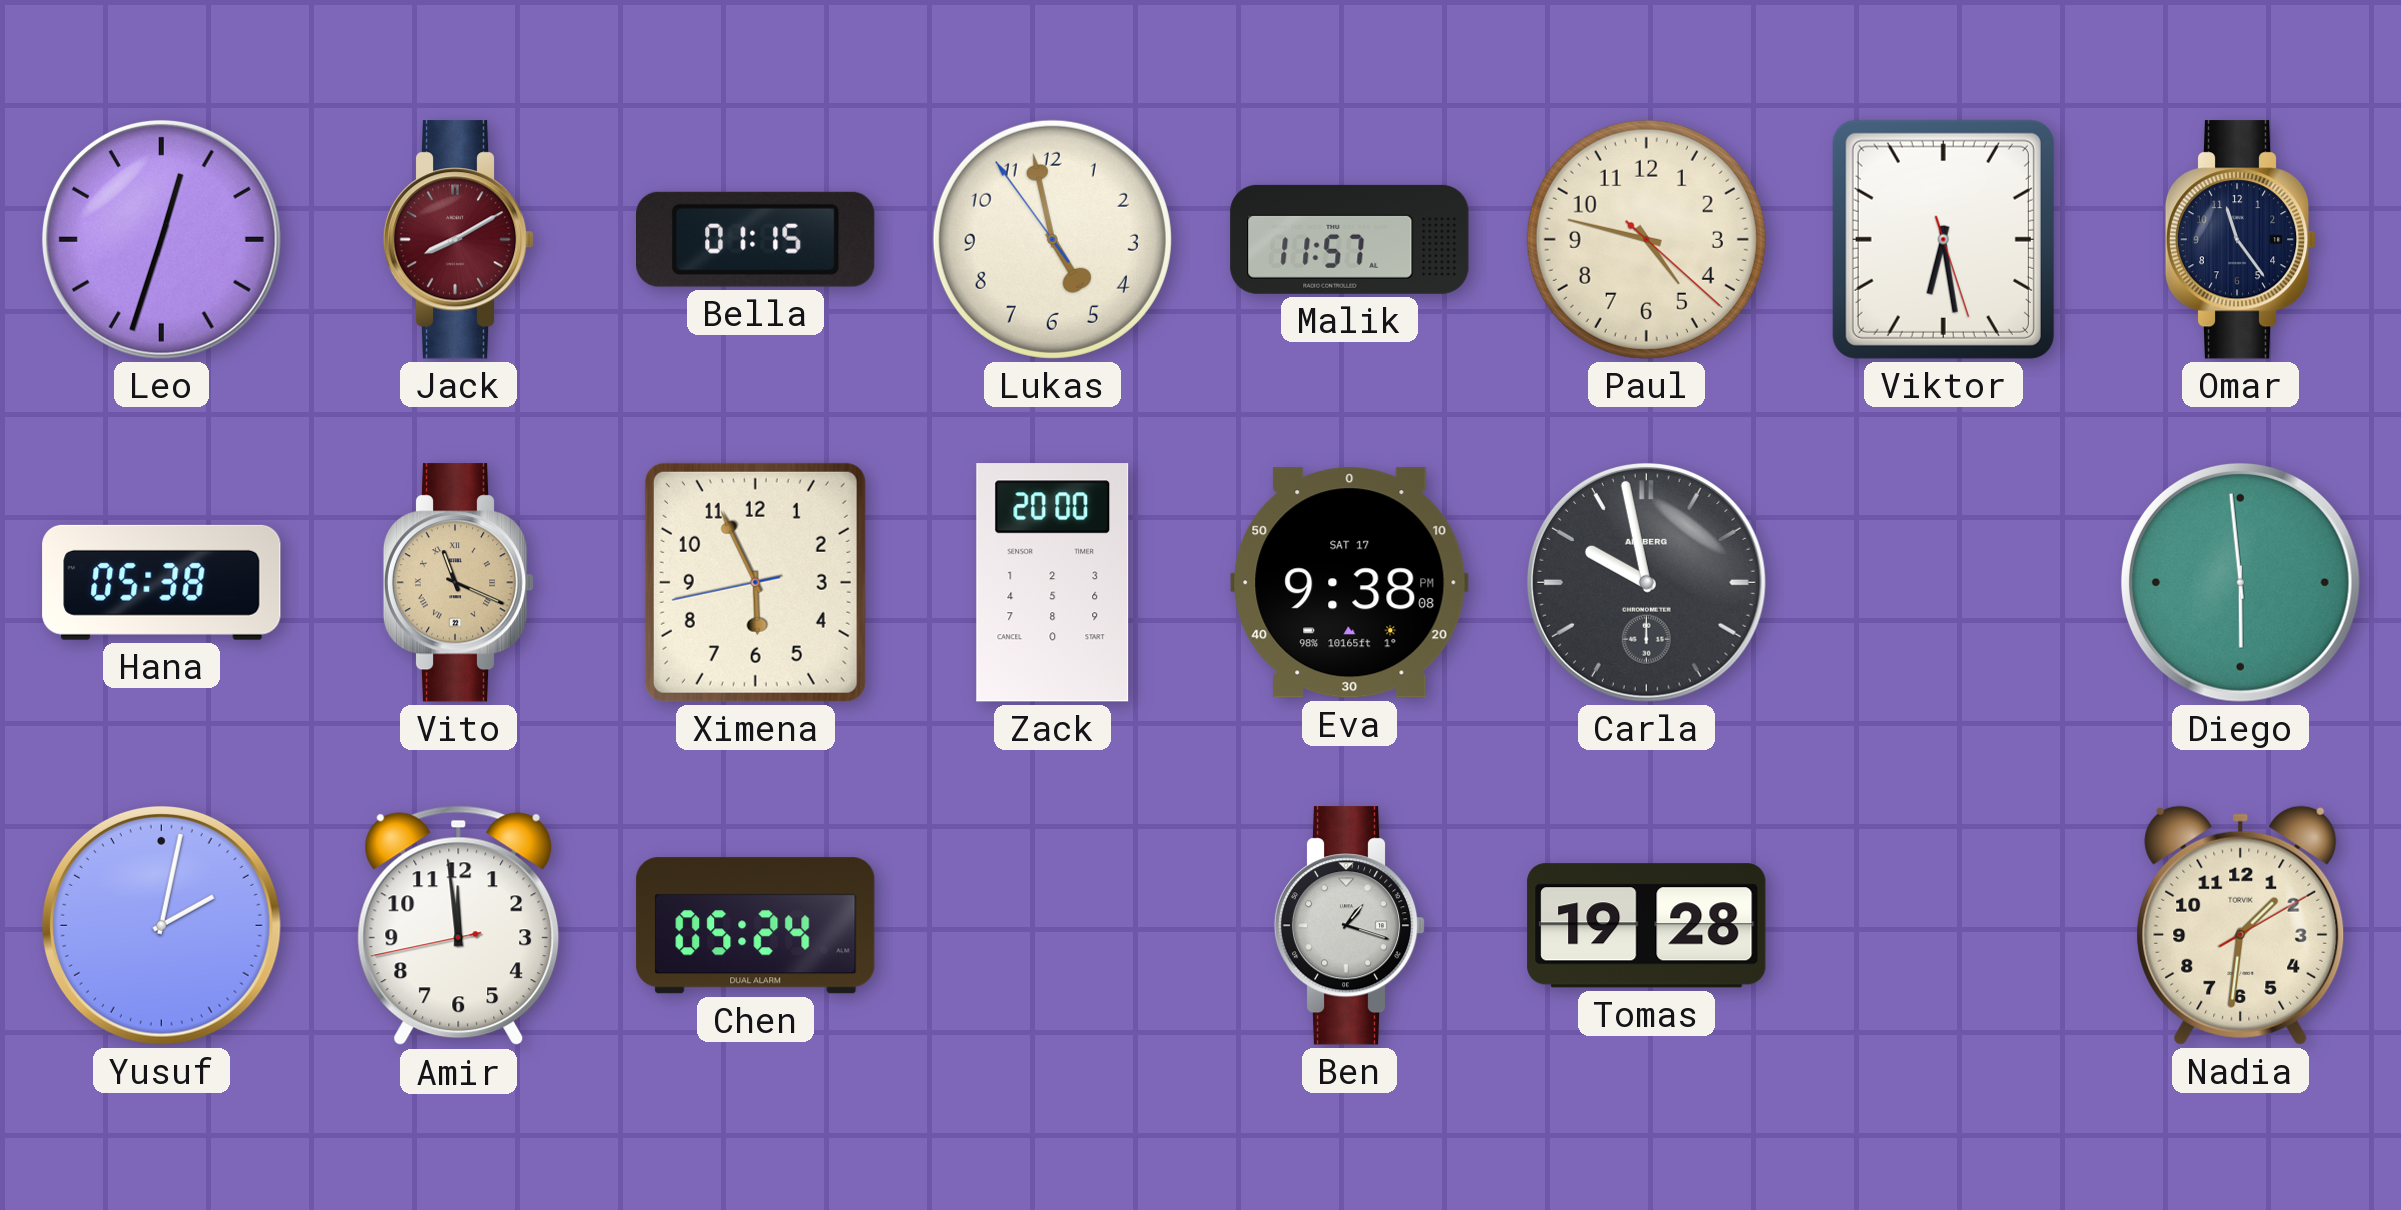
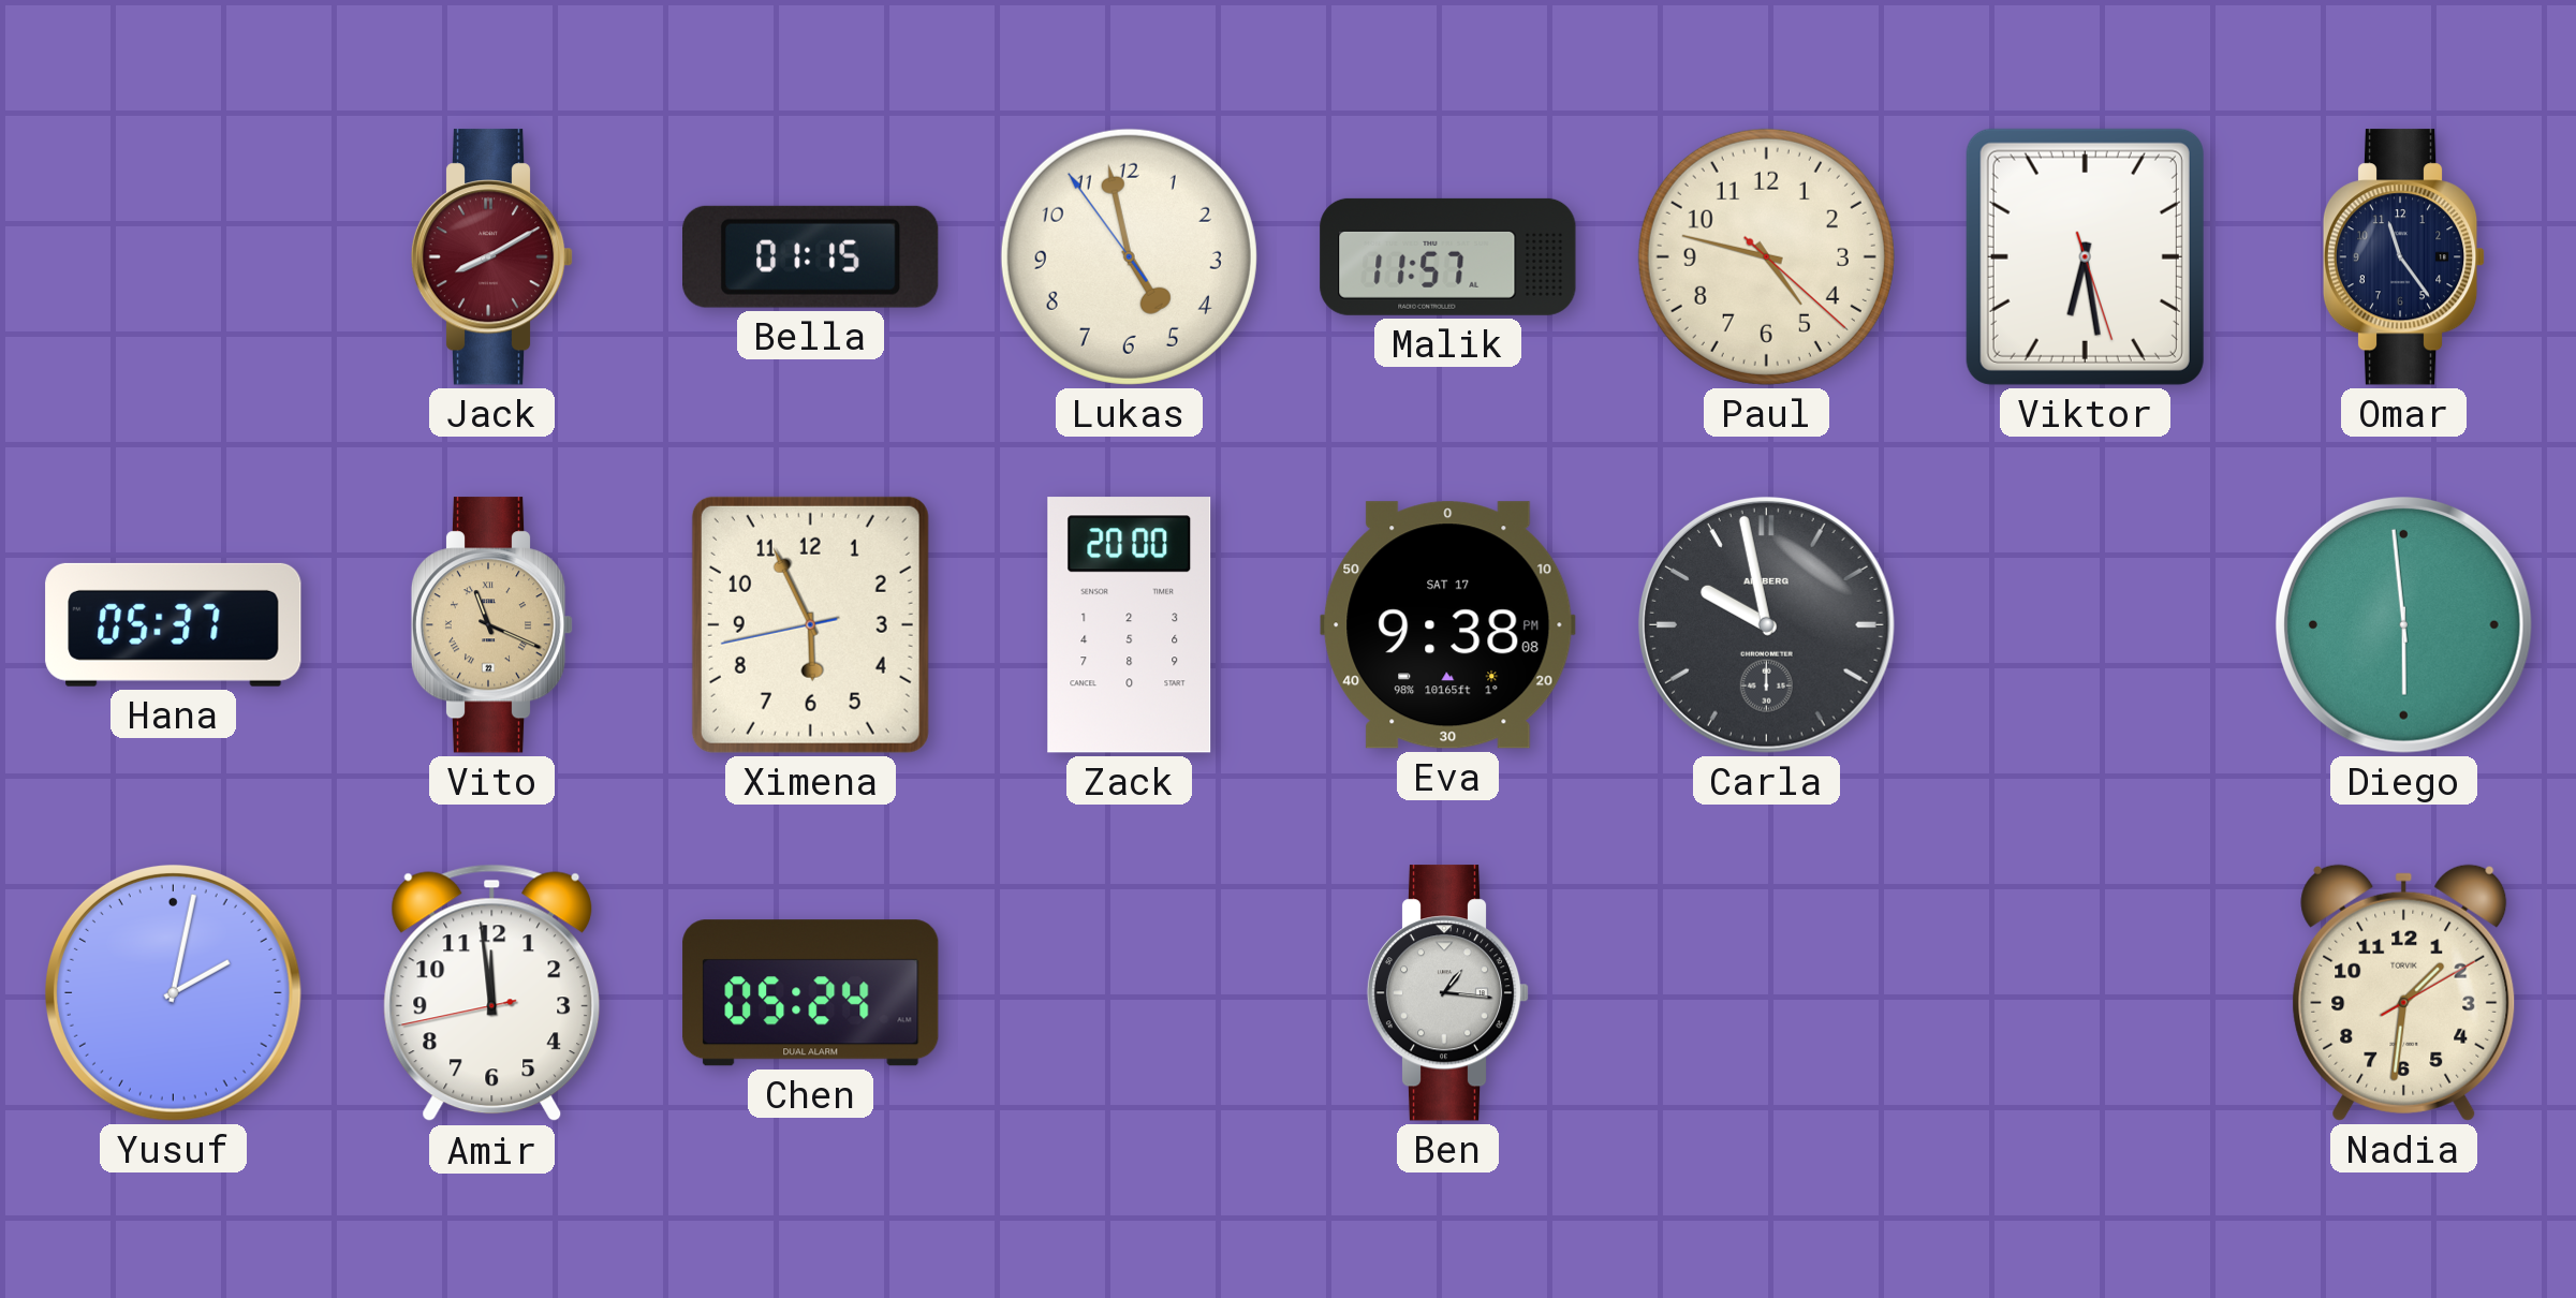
Leo: 12:33 -> none (161, 239)
Hana: 05:38 -> 05:37 (174, 624)
Ben: 1:18 -> 1:16 (1448, 993)
Tomas: 19:28 -> none (1647, 926)
